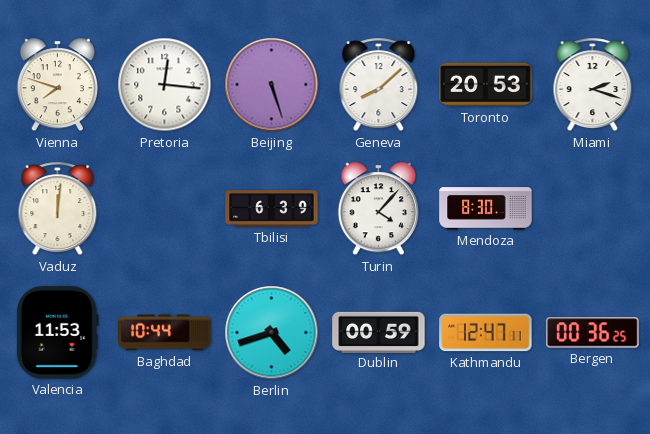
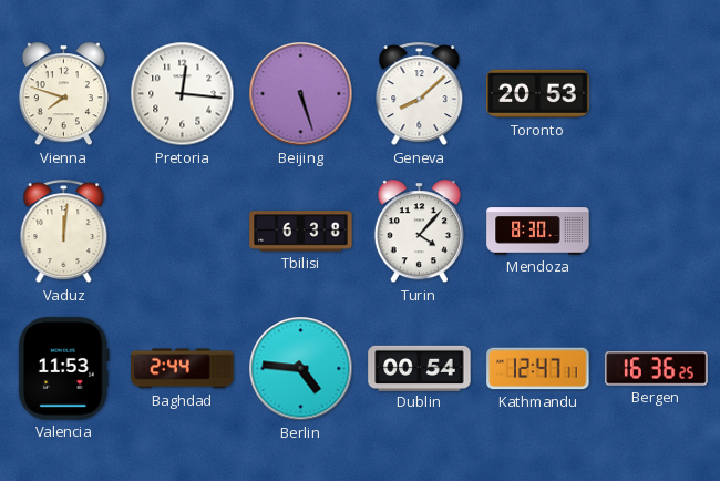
Miami: 2:18 -> none (593, 85)
Tbilisi: 6:39 -> 6:38 (301, 232)
Baghdad: 10:44 -> 2:44 (183, 369)
Berlin: 4:42 -> 4:46 (301, 369)
Dublin: 00:59 -> 00:54 (420, 368)
Bergen: 00:36 -> 16:36 (657, 369)
